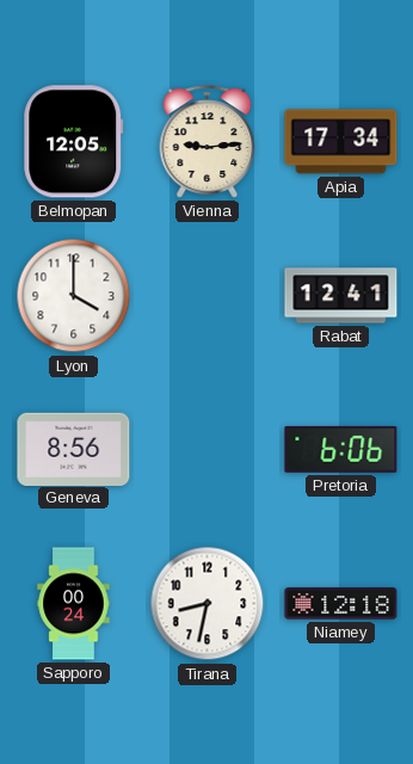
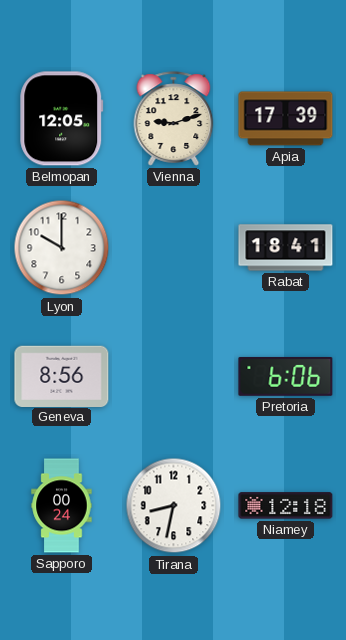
Vienna: 9:14 -> 9:12 (174, 119)
Apia: 17:34 -> 17:39 (286, 119)
Lyon: 4:00 -> 10:00 (62, 248)
Rabat: 12:41 -> 18:41 (286, 248)
